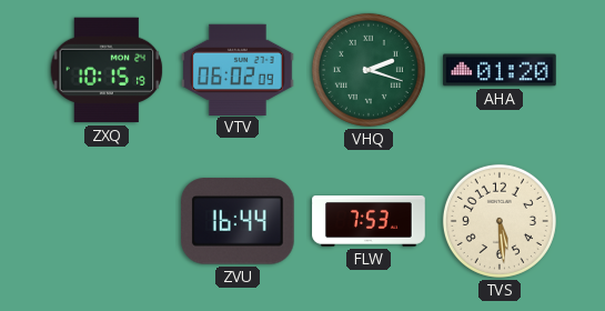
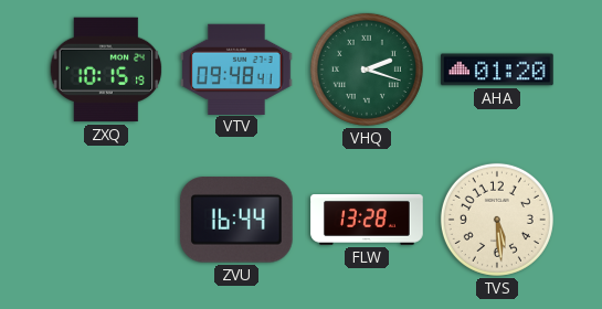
VTV: 06:02 -> 09:48 (236, 68)
FLW: 7:53 -> 13:28 (367, 221)
